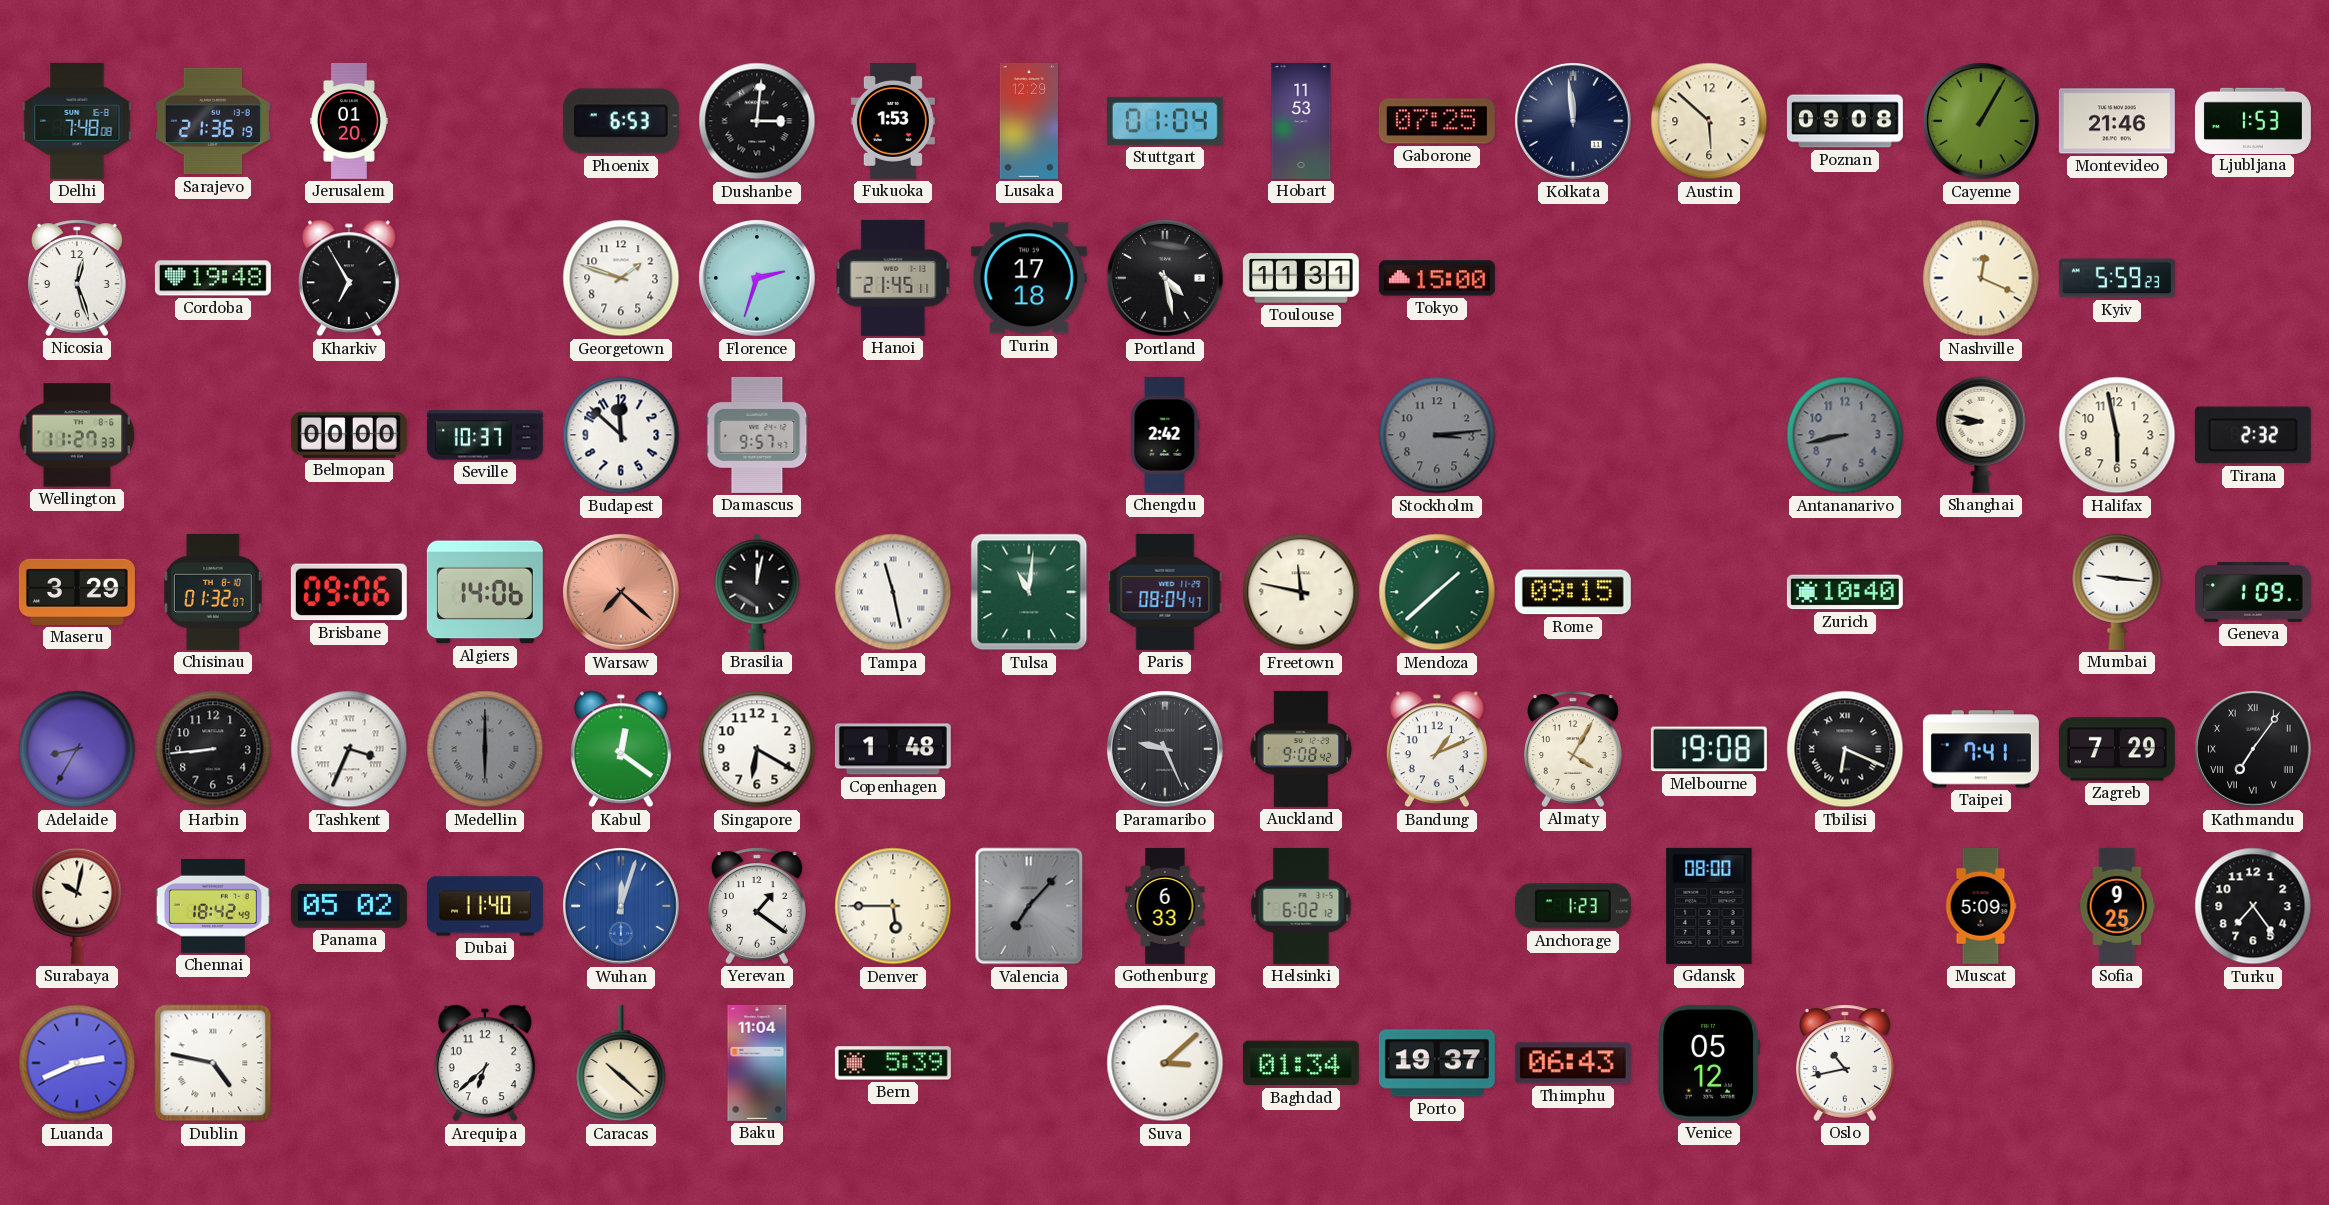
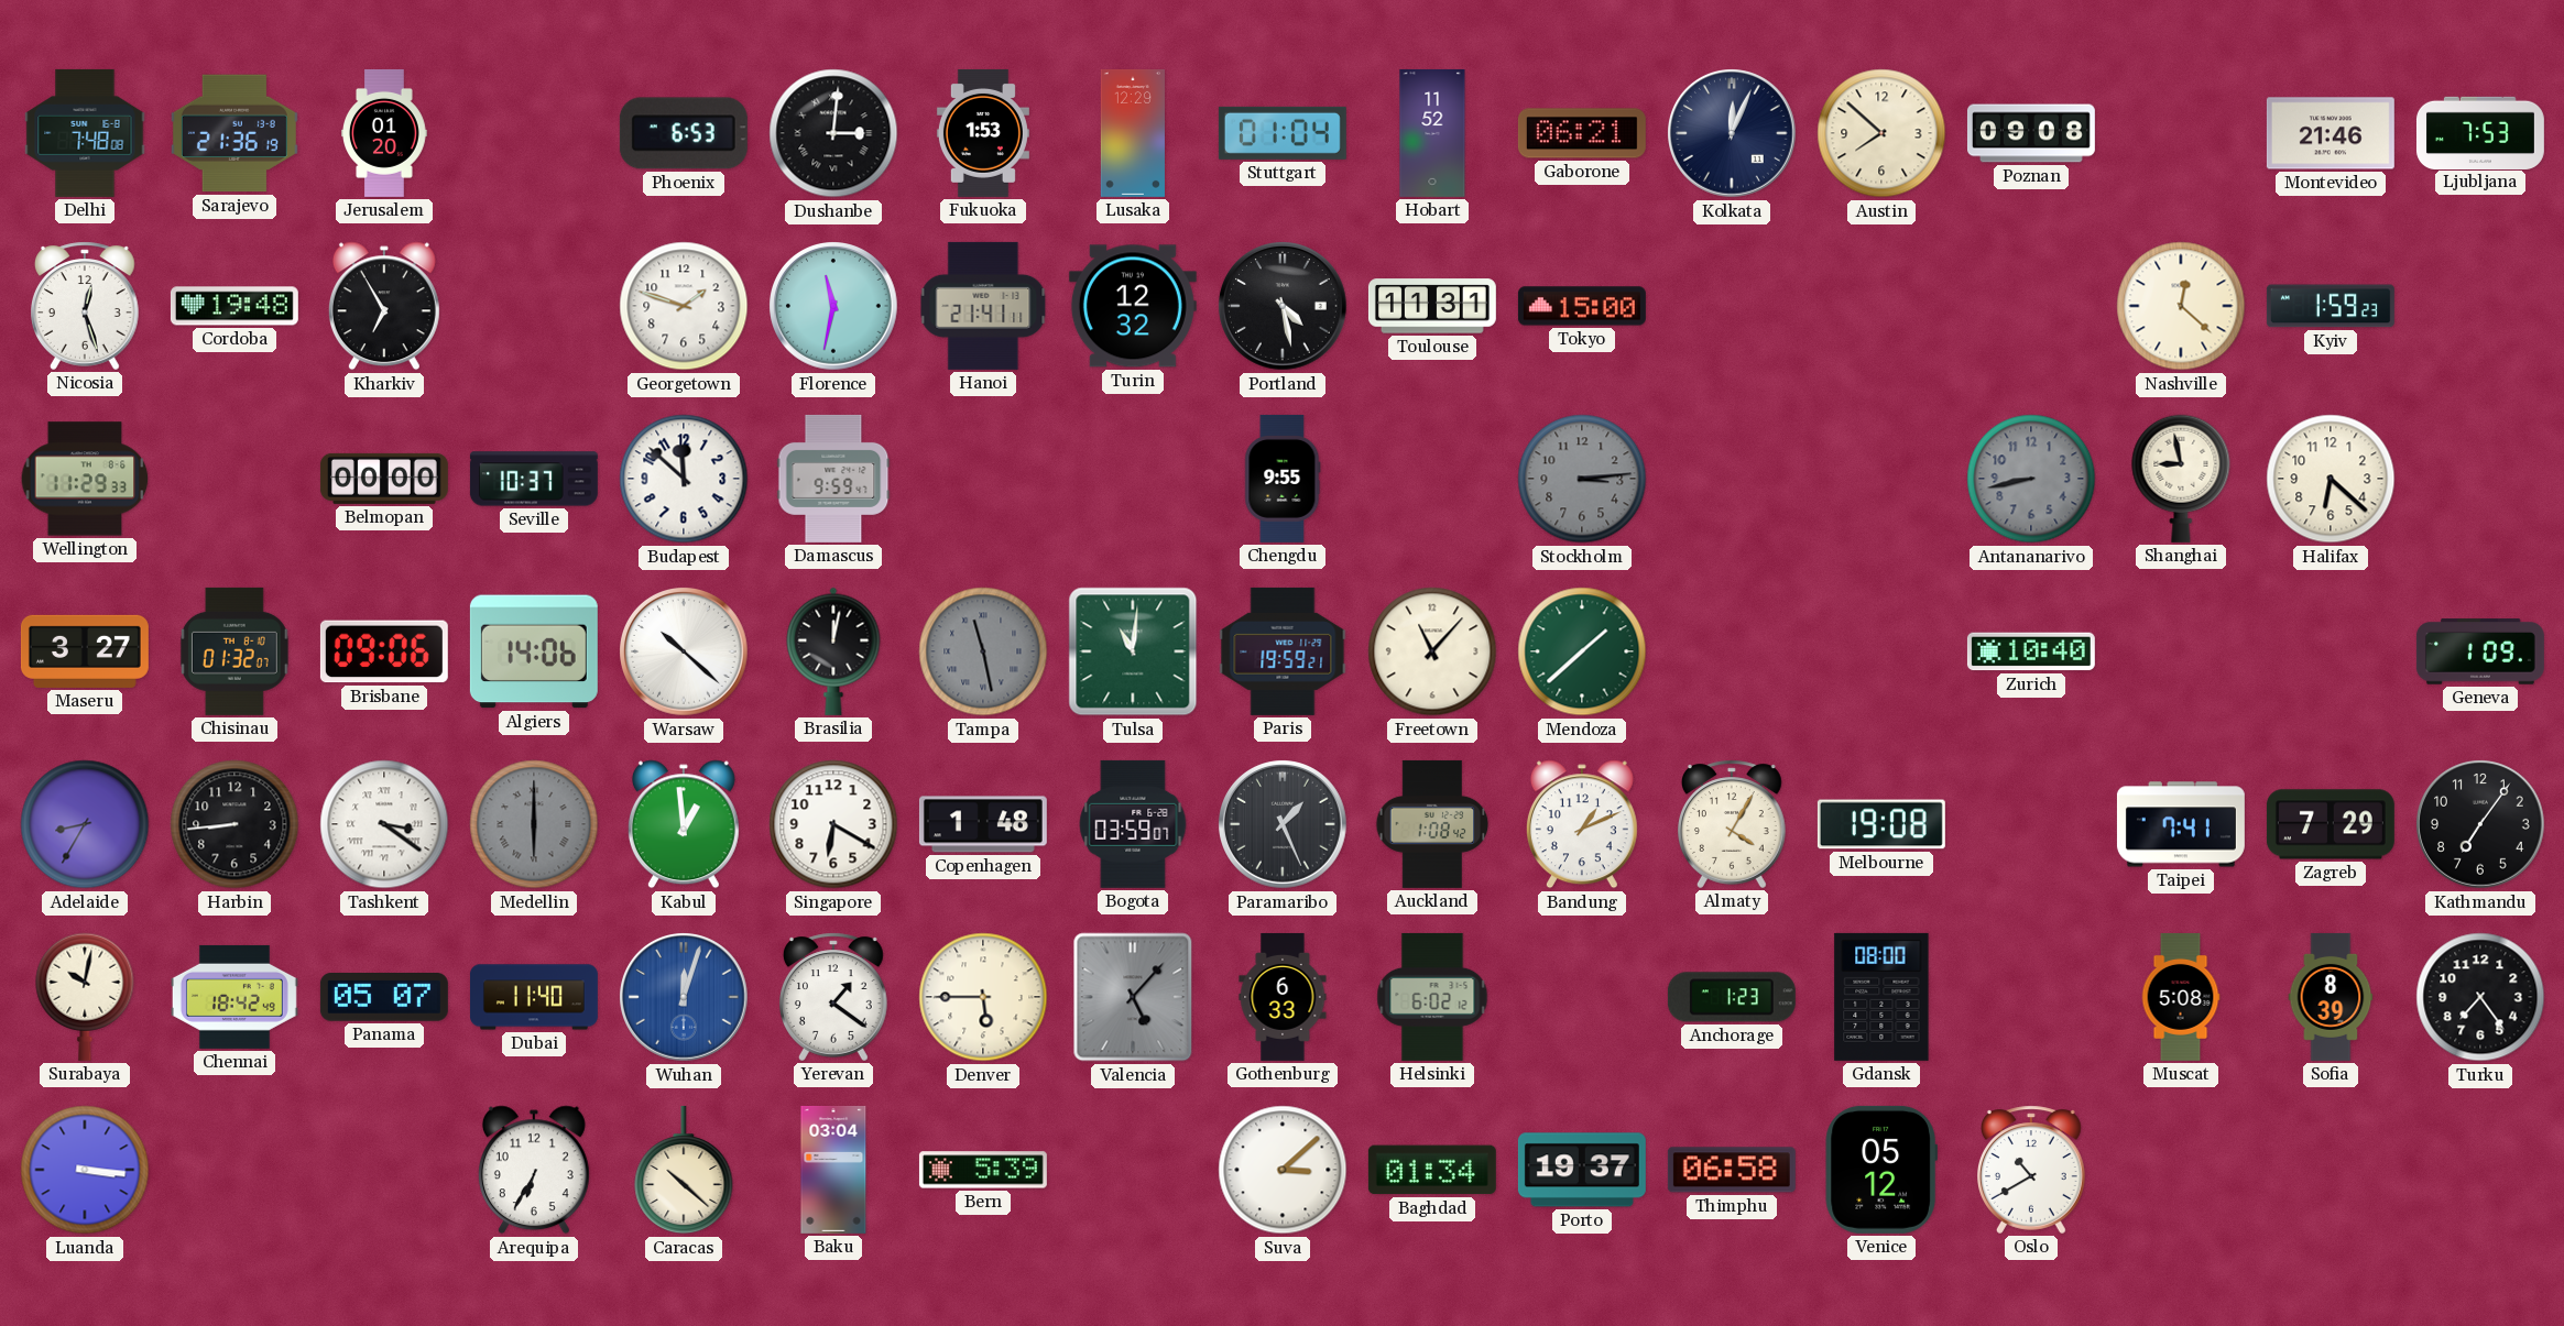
Hobart: 11:53 -> 11:52 (1432, 133)
Gaborone: 07:25 -> 06:21 (1582, 133)
Kolkata: 11:59 -> 12:04 (1733, 134)
Austin: 5:52 -> 7:52 (1881, 133)
Cayenne: 1:05 -> none (1982, 122)
Ljubljana: 1:53 -> 7:53 (2480, 132)
Florence: 2:33 -> 11:32 (834, 307)
Hanoi: 21:45 -> 21:41 (983, 306)
Turin: 17:18 -> 12:32 (1133, 306)
Nashville: 12:19 -> 12:22 (2181, 306)
Kyiv: 5:59 -> 1:59 (2331, 306)
Wellington: 11:27 -> 11:29 (85, 479)
Damascus: 9:57 -> 9:59 (833, 479)
Chengdu: 2:42 -> 9:55 (1283, 479)
Shanghai: 8:47 -> 8:58 (2181, 479)
Halifax: 5:58 -> 6:22 (2331, 479)
Tirana: 2:32 -> none (2253, 435)
Maseru: 3:29 -> 3:27 (85, 651)
Warsaw: 7:22 -> 10:22 (685, 653)
Warsaw dial: salmon -> white (685, 653)
Tampa dial: white -> grey (983, 651)
Paris: 08:04 -> 19:59 (1283, 651)
Freetown: 11:47 -> 11:07 (1432, 651)
Rome: 09:15 -> none (1573, 592)
Mumbai: 9:16 -> none (2117, 592)
Tashkent: 3:34 -> 3:21 (384, 824)
Kabul: 12:21 -> 12:59 (684, 824)
Bogota: none -> 03:59 (1133, 824)
Paramaribo: 9:26 -> 1:26 (1284, 825)
Auckland: 9:08 -> 1:08 (1432, 824)
Tbilisi: 6:19 -> none (1845, 749)
Kathmandu numerals: Roman -> Arabic (2481, 825)
Panama: 05:02 -> 05:07 (384, 997)
Valencia: 7:07 -> 5:07 (1133, 997)
Muscat: 5:09 -> 5:08 (2181, 997)
Sofia: 9:25 -> 8:39 (2331, 997)
Luanda: 2:41 -> 3:16 (85, 1170)
Dublin: 4:47 -> none (213, 1063)
Arequipa: 6:38 -> 6:35 (534, 1170)
Baku: 11:04 -> 03:04 (833, 1170)
Thimphu: 06:43 -> 06:58 (1732, 1170)
Oslo: 10:43 -> 10:40 (2032, 1170)
